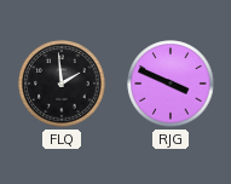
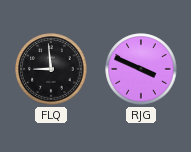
FLQ: 1:59 -> 8:59 (51, 69)
